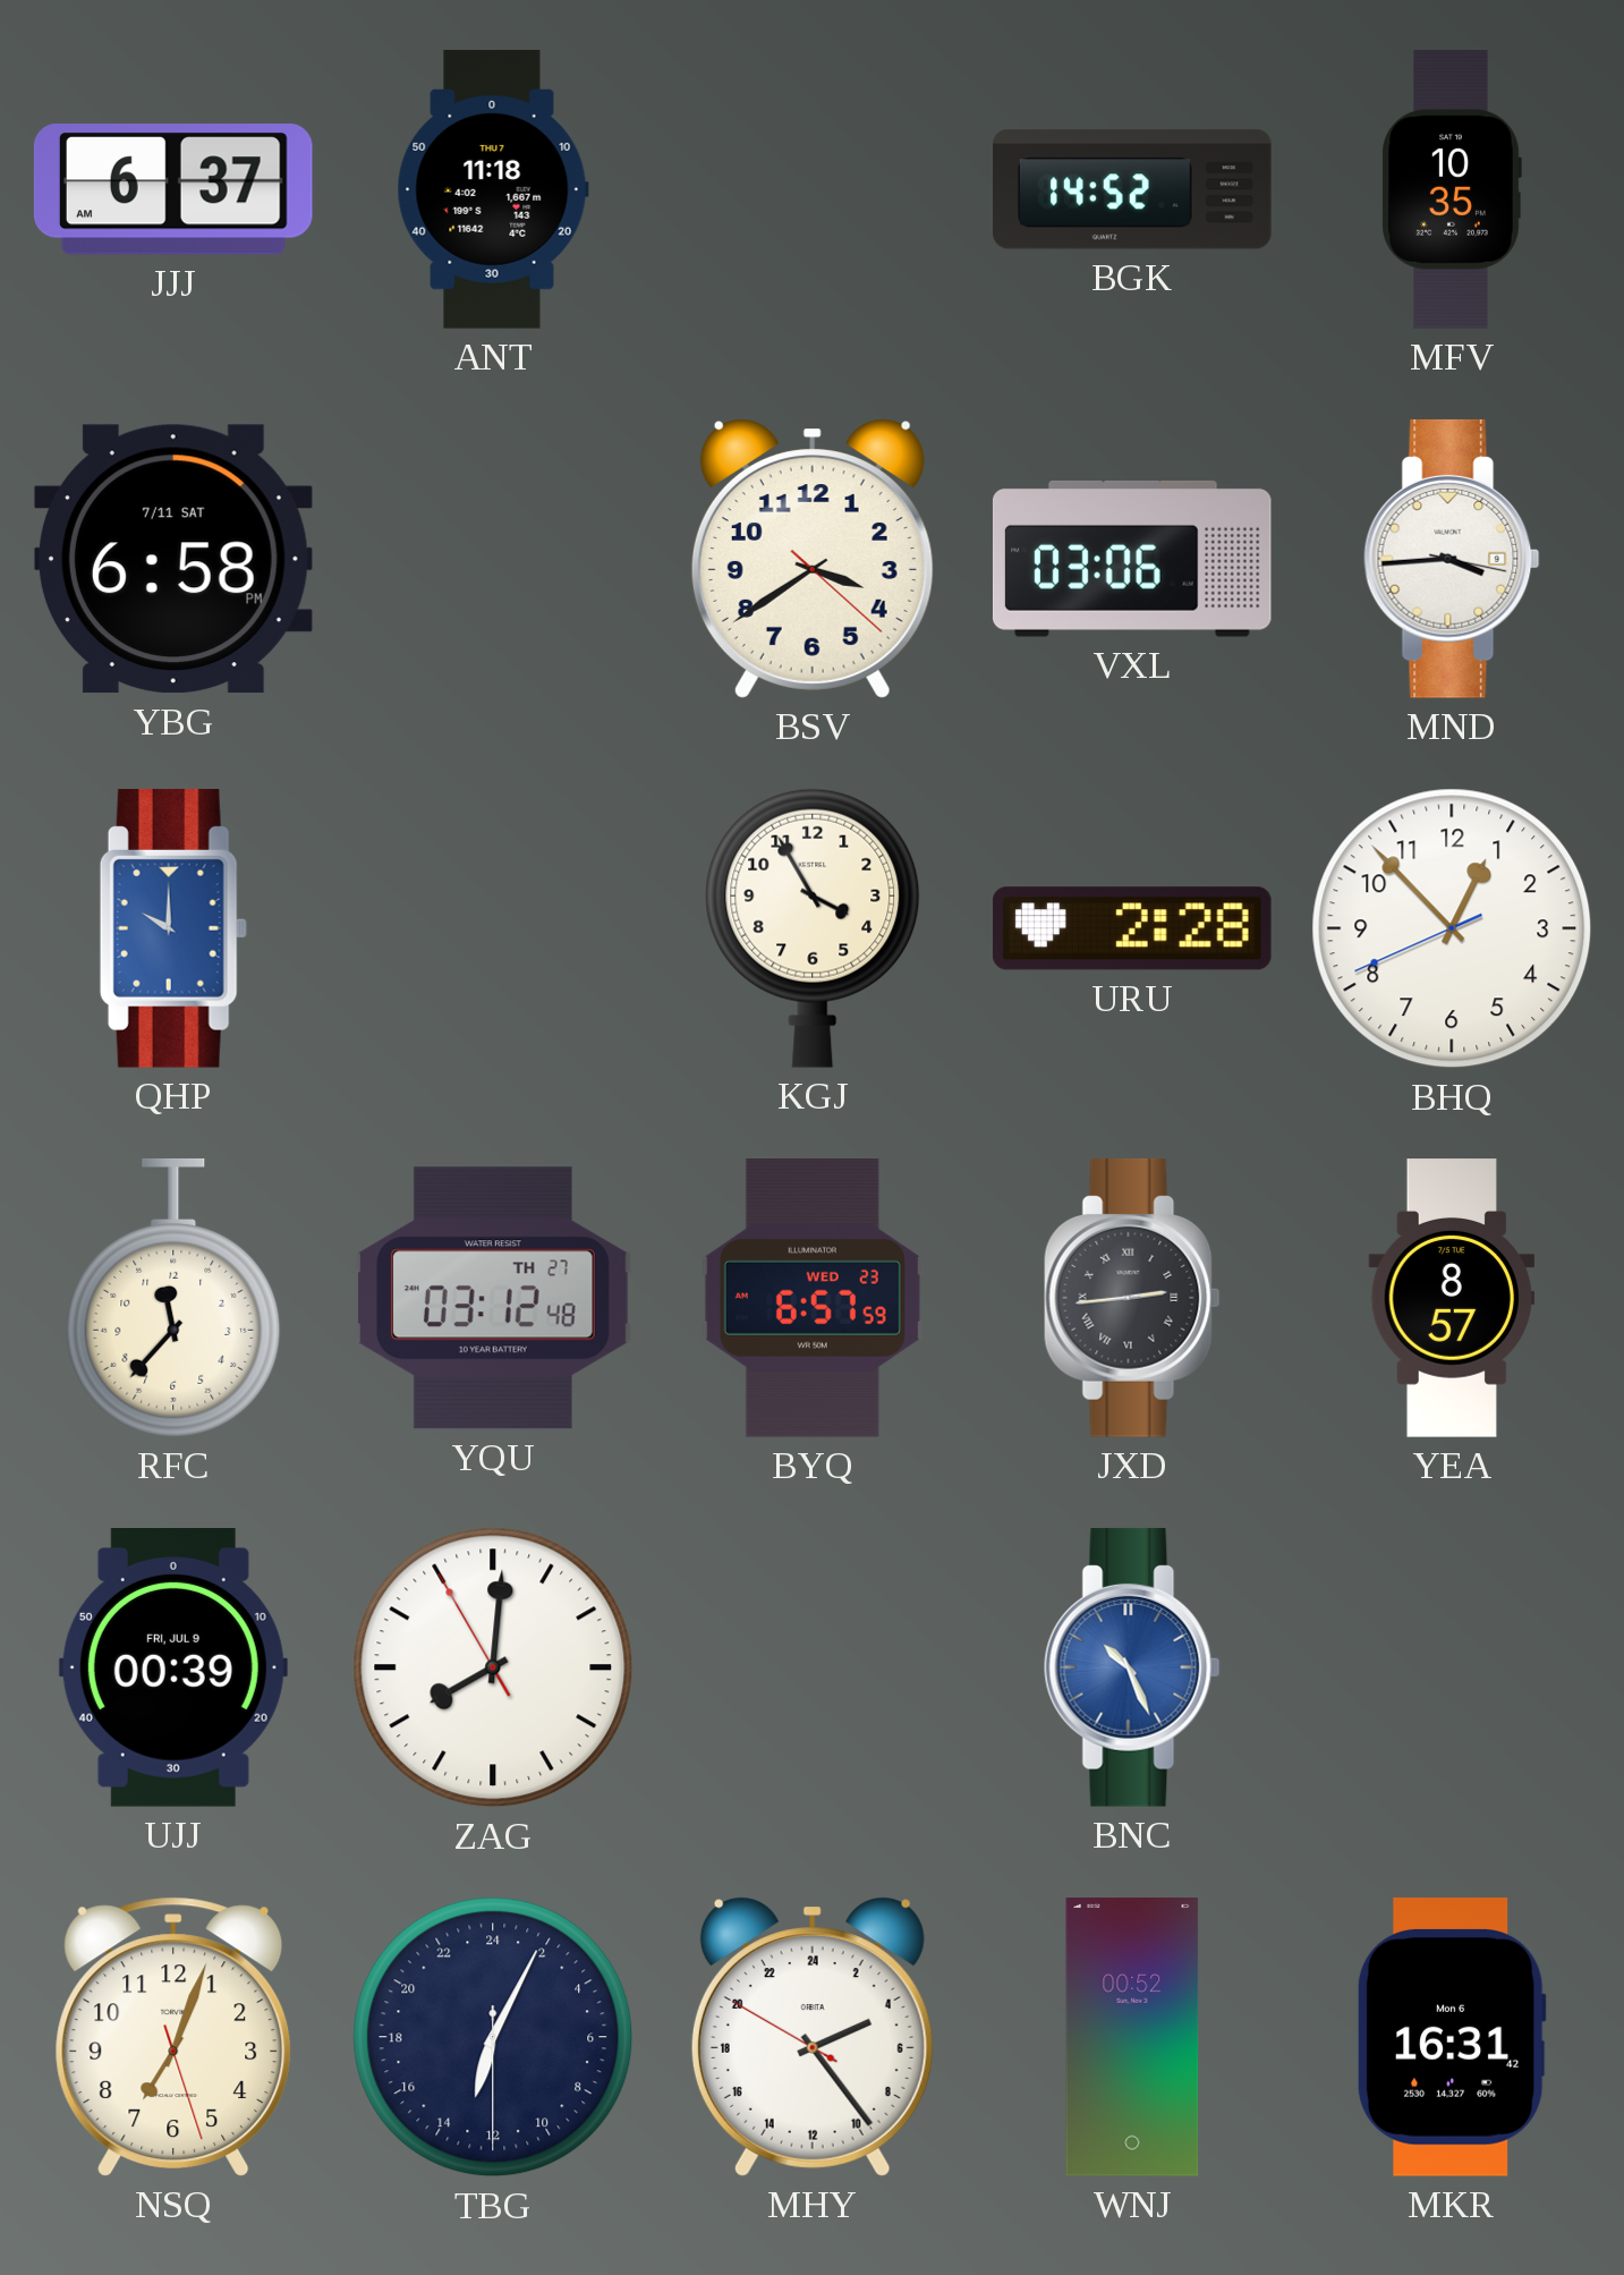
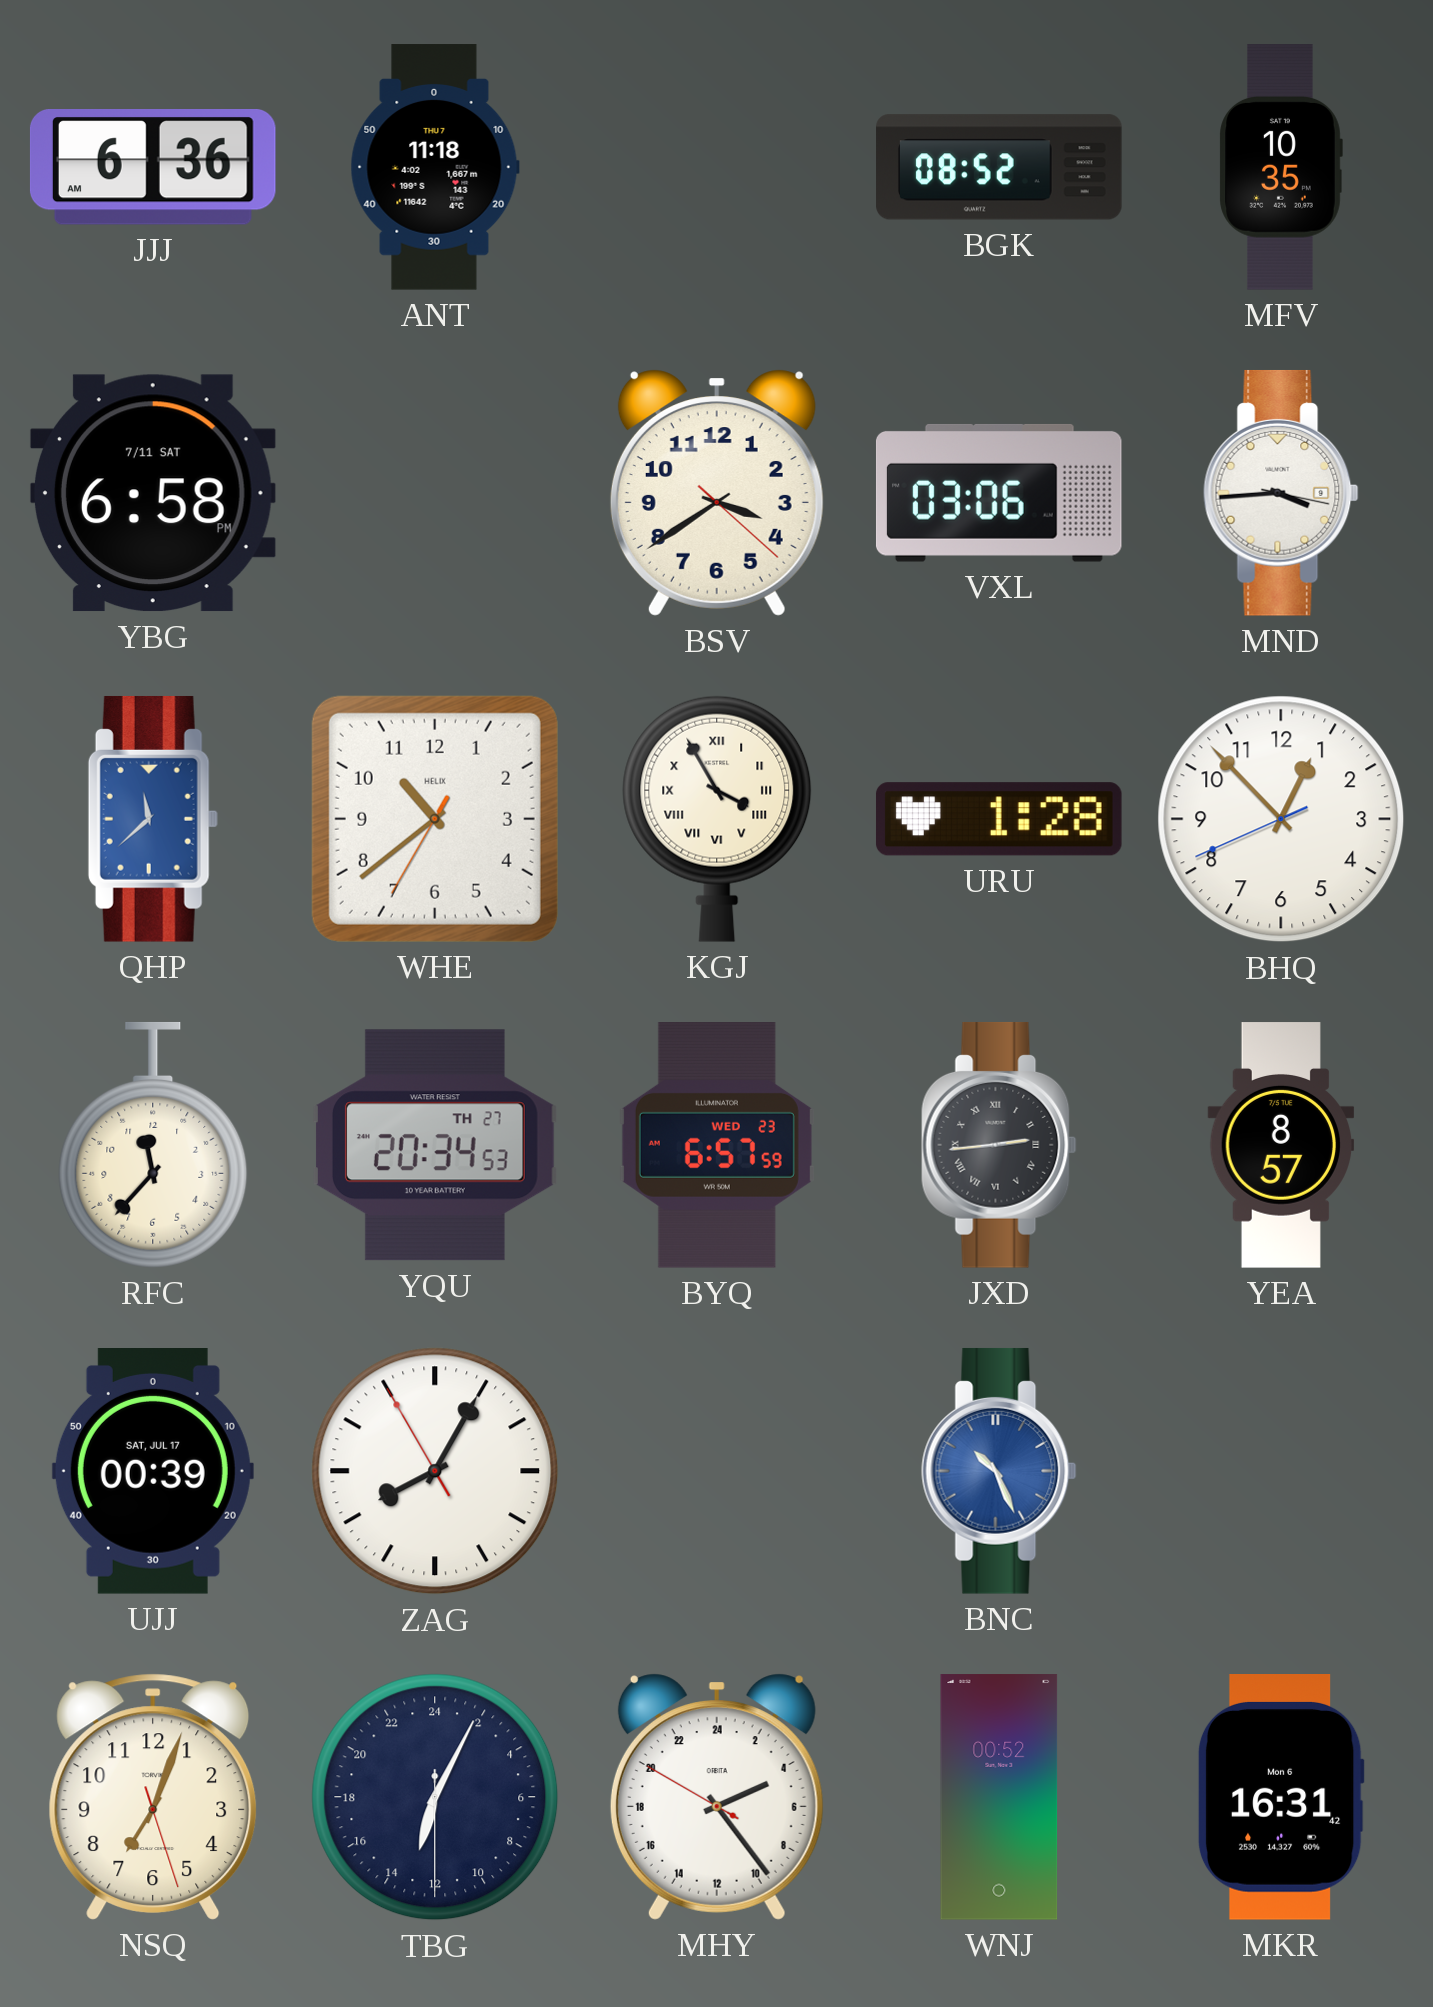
JJJ: 6:37 -> 6:36 (153, 167)
BGK: 14:52 -> 08:52 (999, 167)
QHP: 10:00 -> 11:38 (153, 819)
WHE: none -> 10:38 (435, 819)
KGJ numerals: Arabic -> Roman (717, 819)
URU: 2:28 -> 1:28 (999, 819)
YQU: 03:12 -> 20:34 (435, 1145)
UJJ date: FRI, JUL 9 -> SAT, JUL 17 (153, 1472)
ZAG: 8:00 -> 8:04 (435, 1471)
